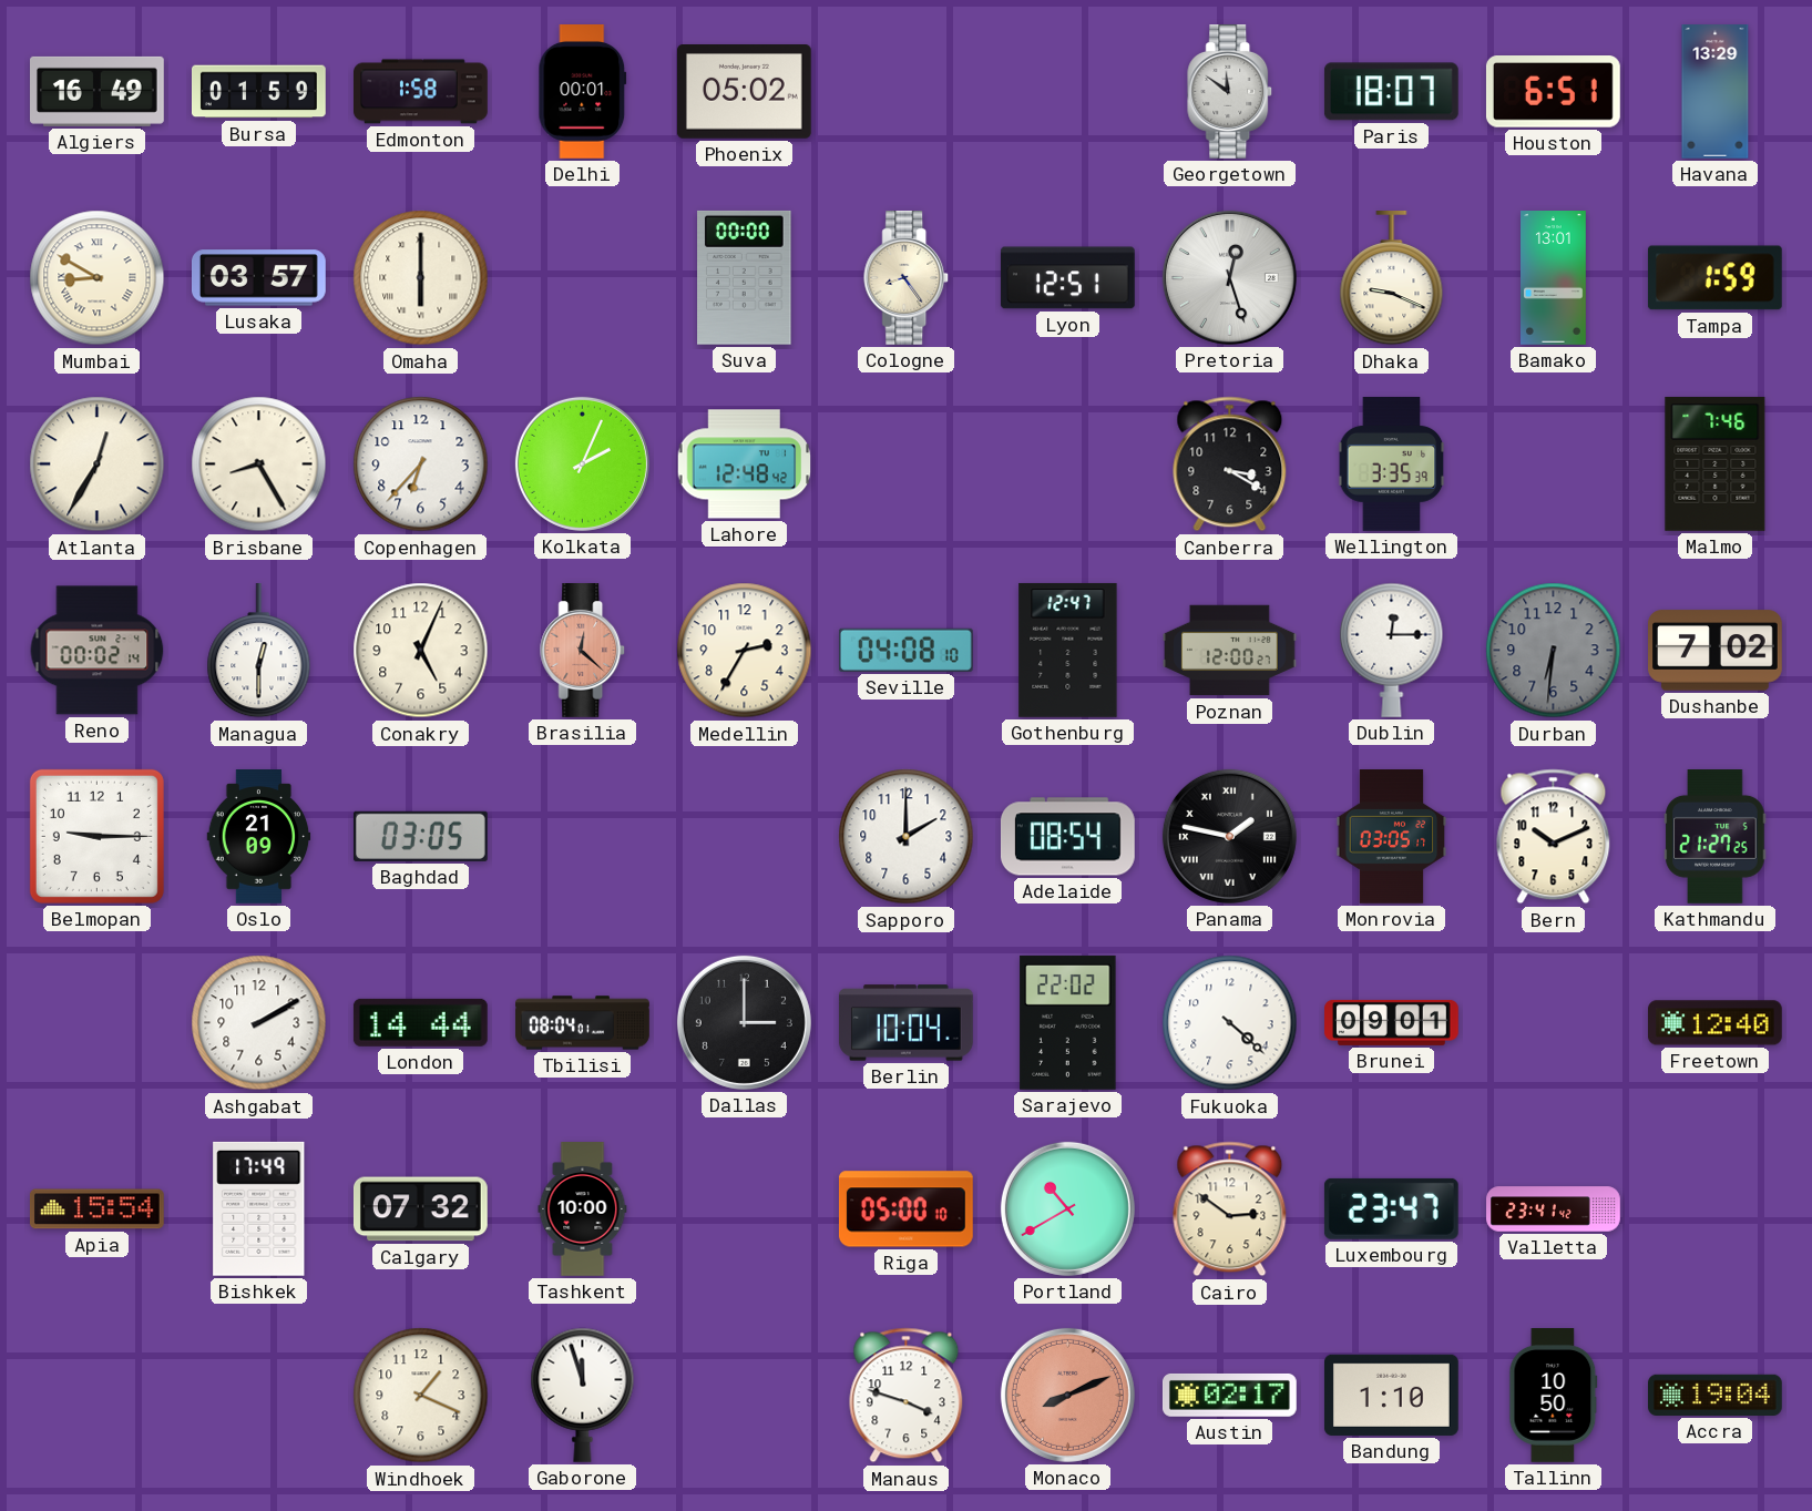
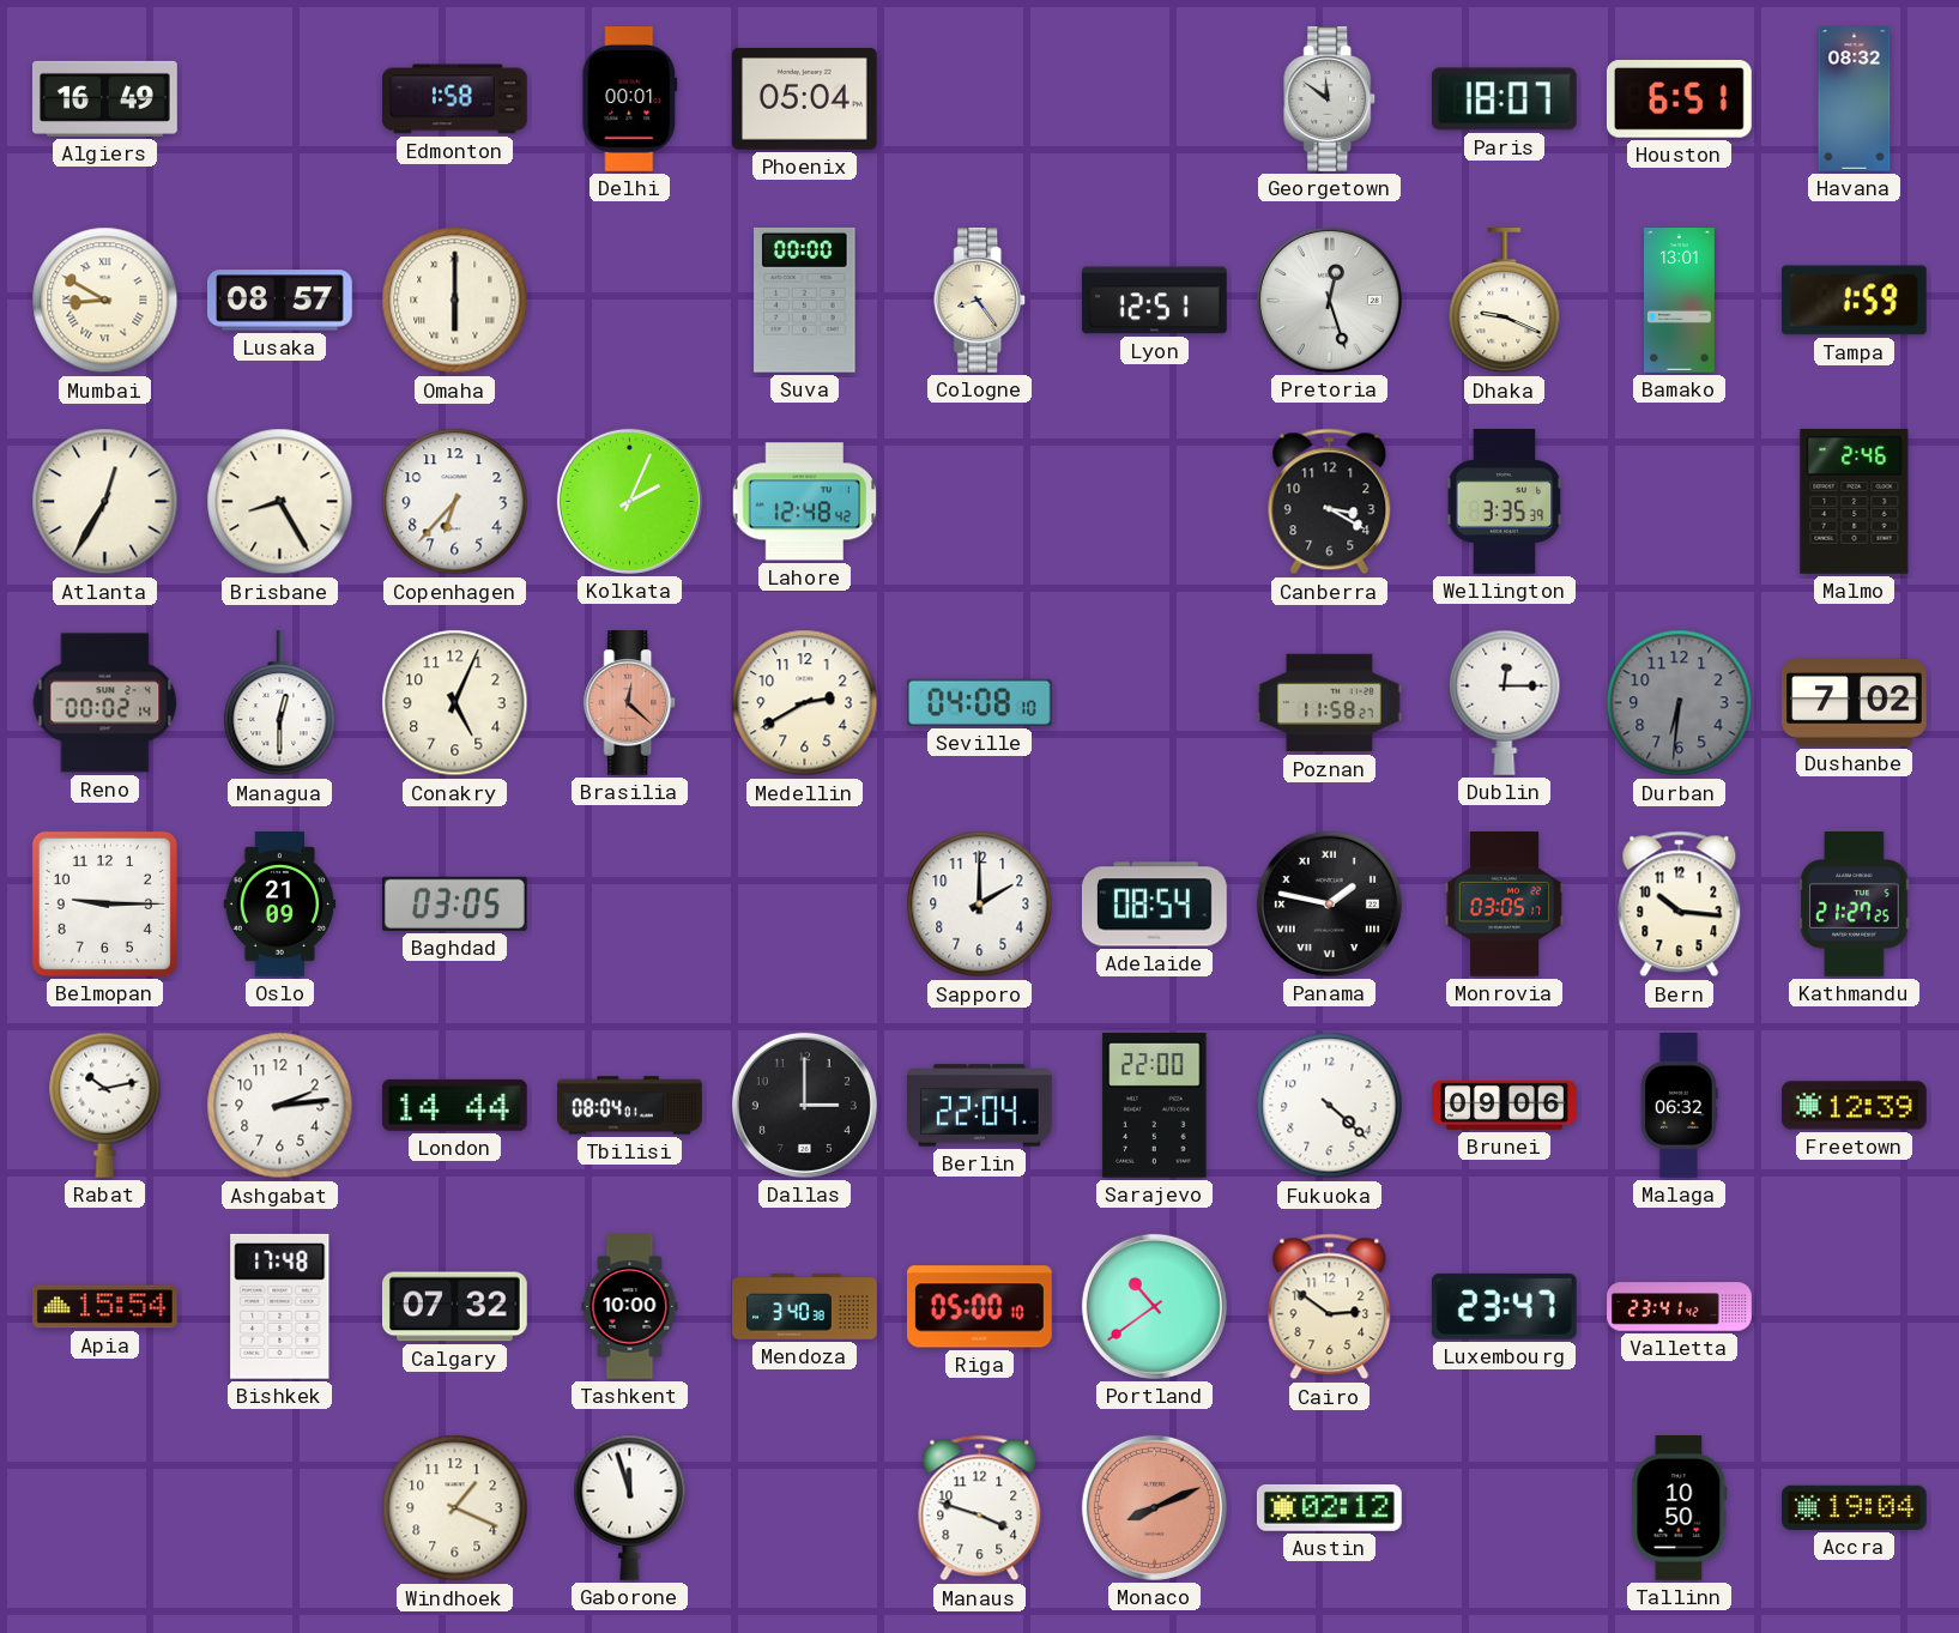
Bursa: 01:59 -> none (259, 92)
Phoenix: 05:02 -> 05:04 (804, 99)
Havana: 13:29 -> 08:32 (1855, 99)
Lusaka: 03:57 -> 08:57 (280, 301)
Malmo: 7:46 -> 2:46 (1855, 501)
Medellin: 2:35 -> 2:40 (805, 703)
Gothenburg: 12:47 -> none (1068, 651)
Poznan: 12:00 -> 11:58 (1330, 703)
Bern: 10:11 -> 10:16 (1680, 905)
Rabat: none -> 10:13 (105, 1105)
Ashgabat: 2:10 -> 2:14 (280, 1106)
Berlin: 10:04 -> 22:04 (979, 1106)
Sarajevo: 22:02 -> 22:00 (1155, 1105)
Brunei: 09:01 -> 09:06 (1505, 1105)
Malaga: none -> 06:32 (1679, 1106)
Freetown: 12:40 -> 12:39 (1855, 1106)
Bishkek: 17:49 -> 17:48 (280, 1306)
Mendoza: none -> 3:40 (805, 1307)
Portland: 10:40 -> 10:39 (1154, 1306)
Austin: 02:17 -> 02:12 (1329, 1507)
Bandung: 1:10 -> none (1391, 1395)
